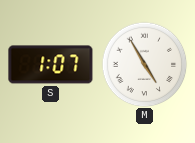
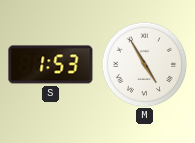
S: 1:07 -> 1:53 (51, 65)
